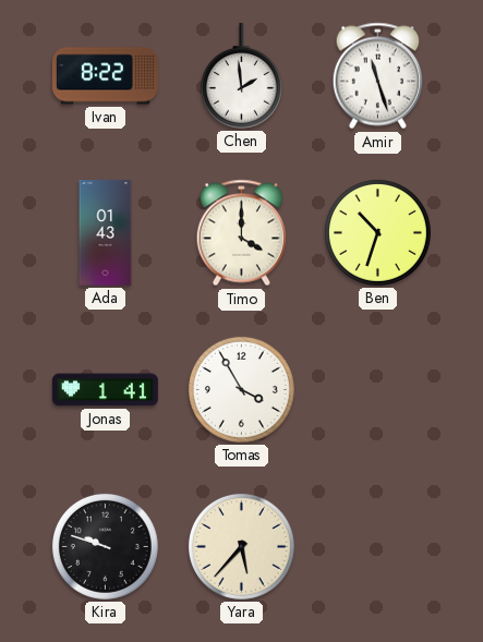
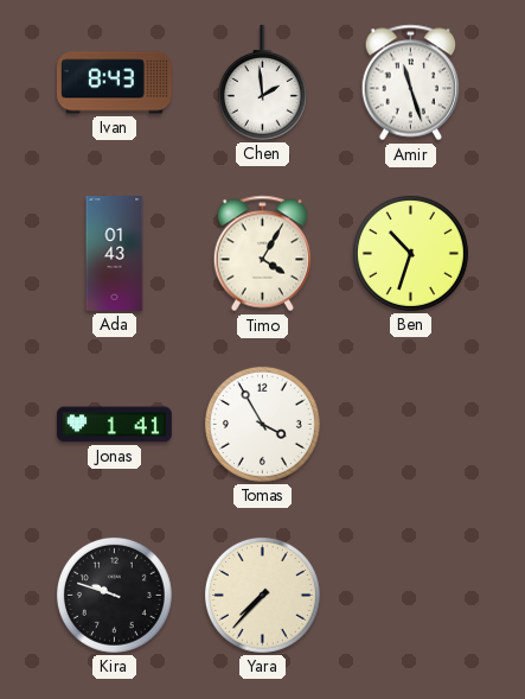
Ivan: 8:22 -> 8:43 (115, 83)
Timo: 4:00 -> 4:05 (262, 254)
Yara: 5:37 -> 7:37 (262, 595)
